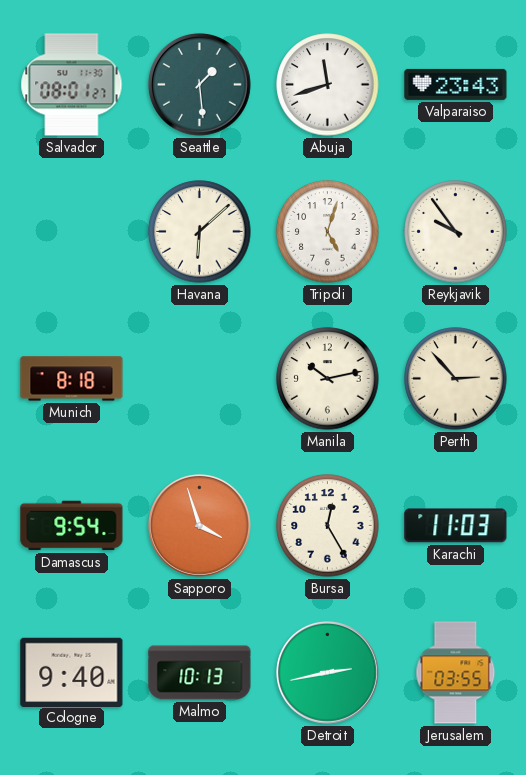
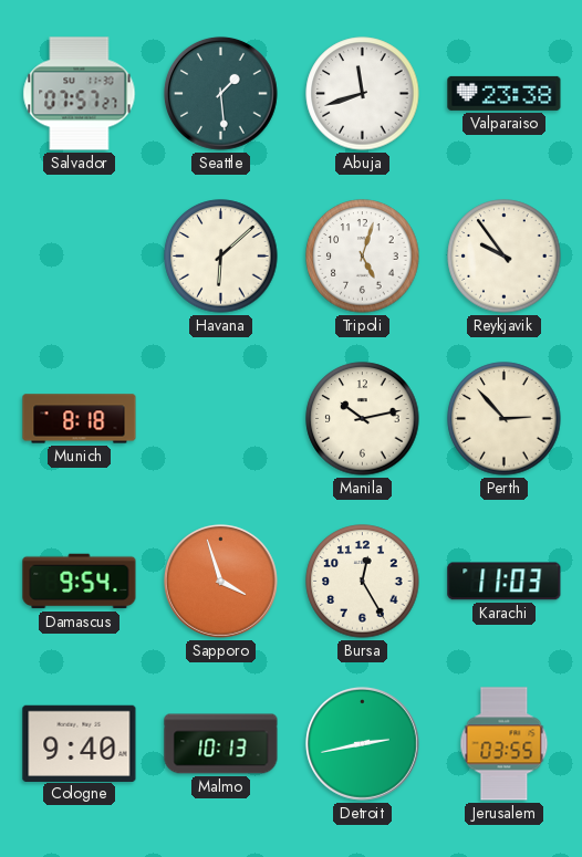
Salvador: 08:01 -> 07:57 (80, 94)
Valparaiso: 23:43 -> 23:38 (505, 93)
